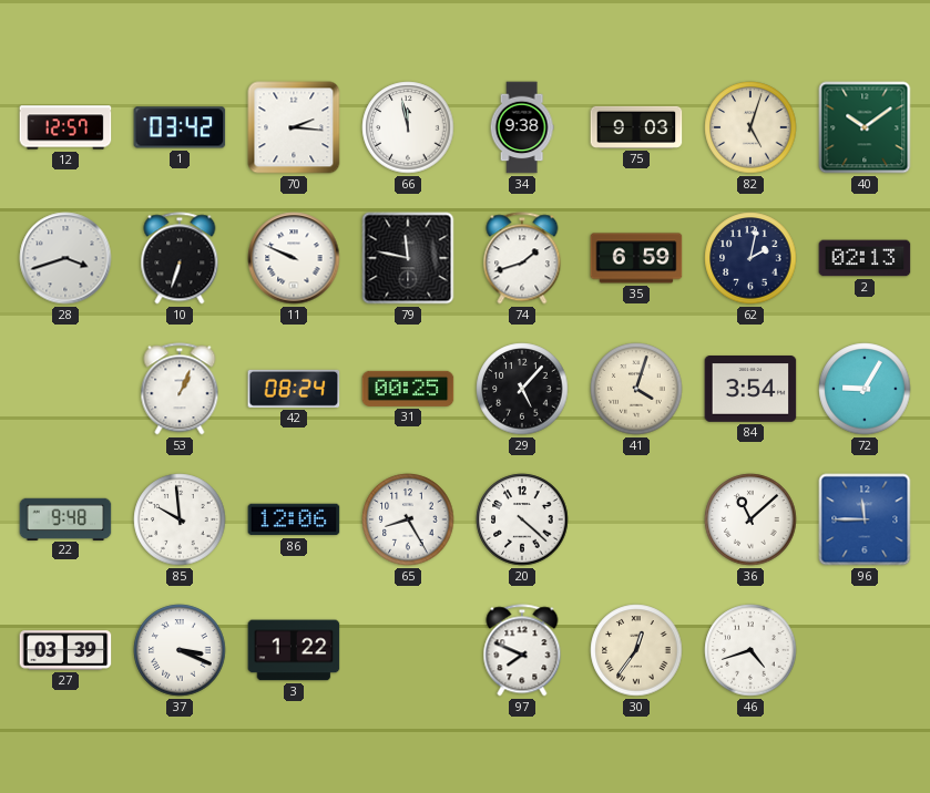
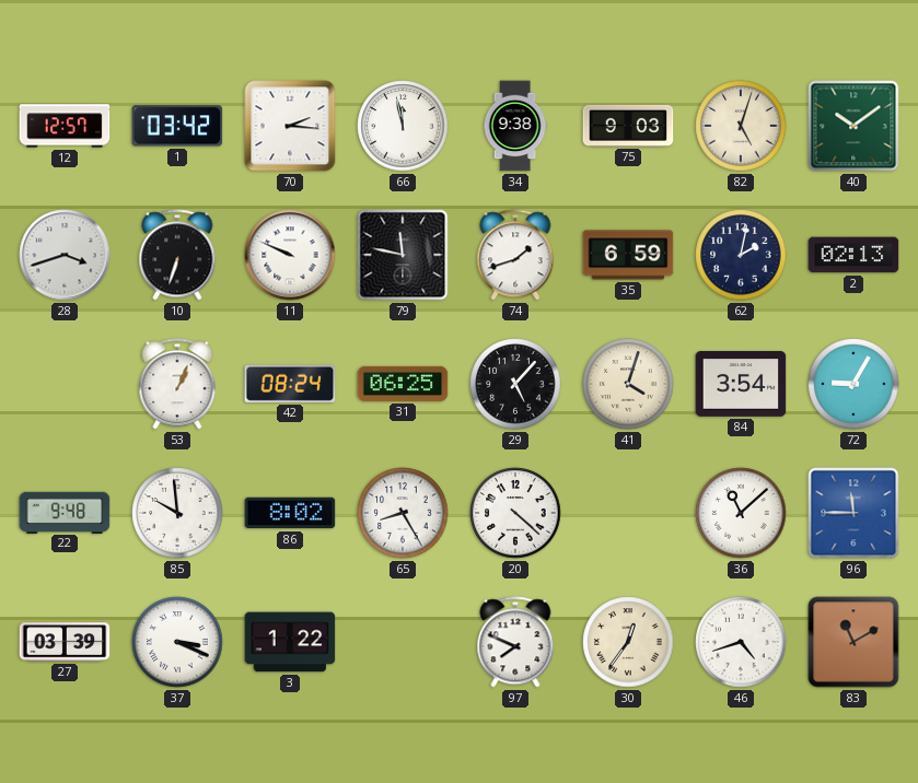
31: 00:25 -> 06:25 (403, 384)
86: 12:06 -> 8:02 (290, 513)
83: none -> 11:10 (853, 642)
